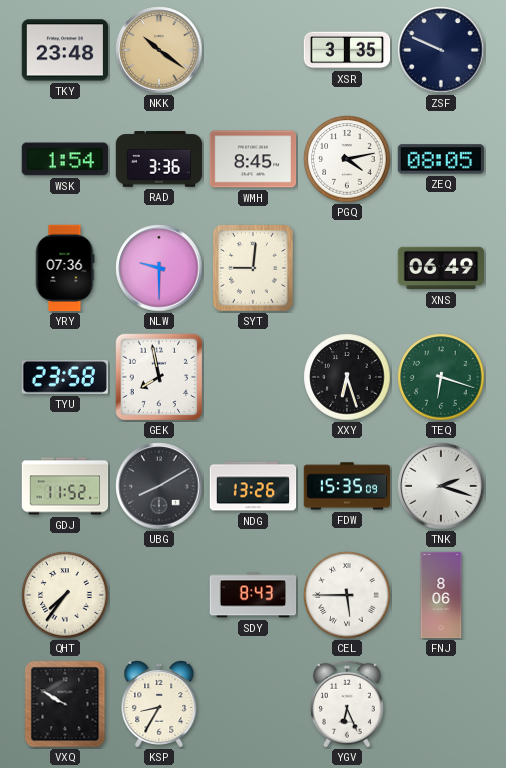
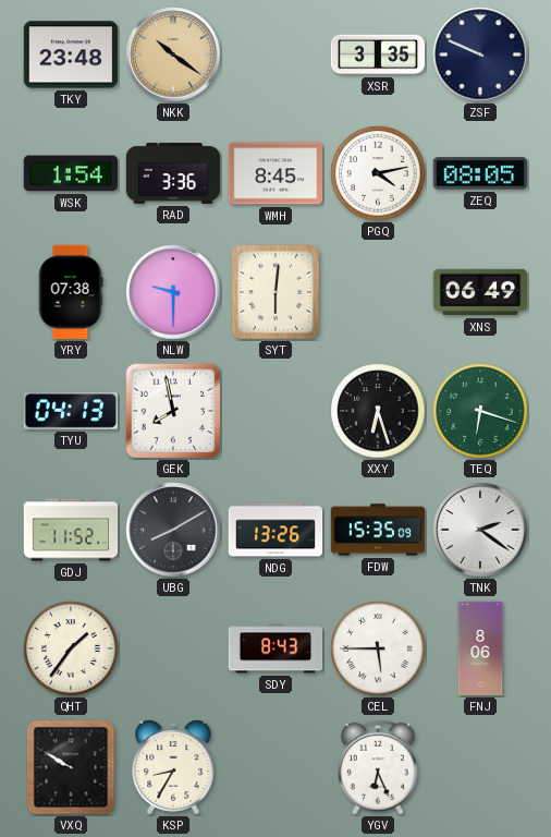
YRY: 07:36 -> 07:38 (71, 292)
SYT: 9:01 -> 6:01 (275, 292)
TYU: 23:58 -> 04:13 (70, 412)
TNK: 2:18 -> 2:21 (480, 530)
QHT: 7:36 -> 1:36 (71, 648)
